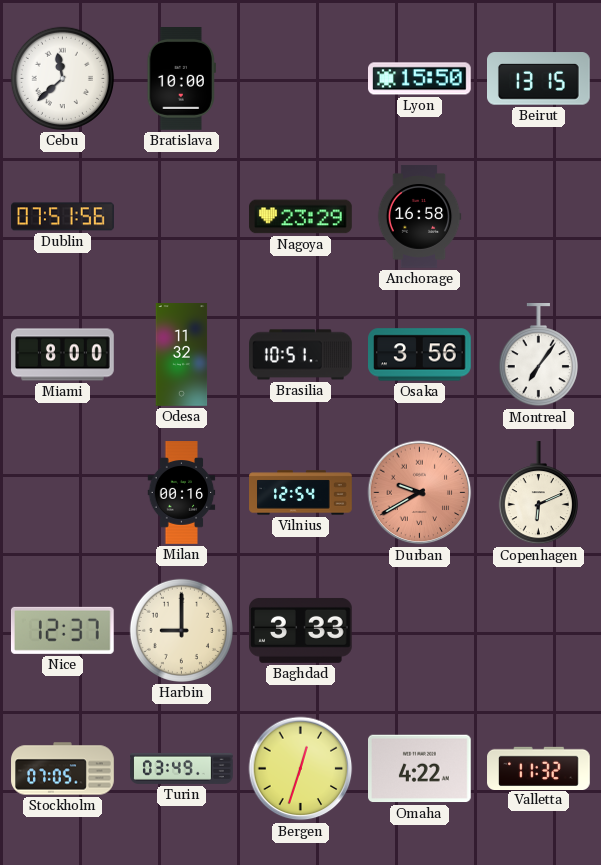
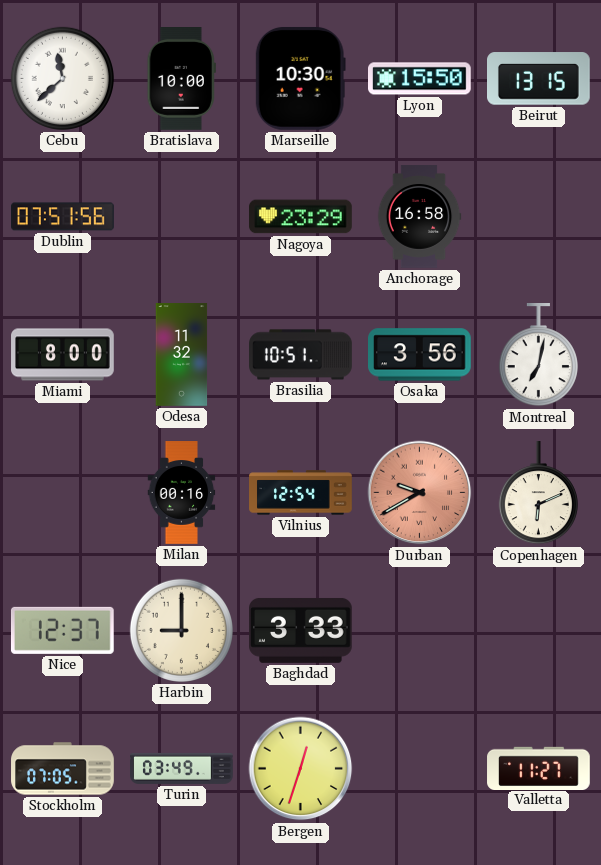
Marseille: none -> 10:30 (300, 78)
Montreal: 7:06 -> 7:02 (538, 356)
Omaha: 4:22 -> none (420, 769)
Valletta: 11:32 -> 11:27 (539, 768)
